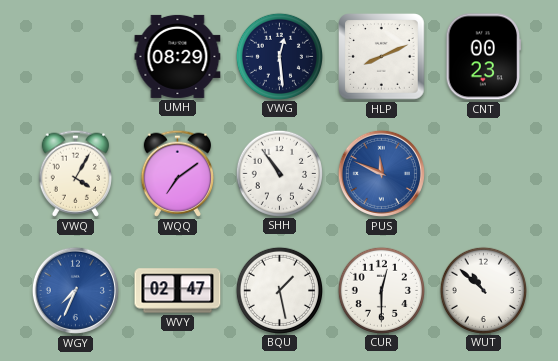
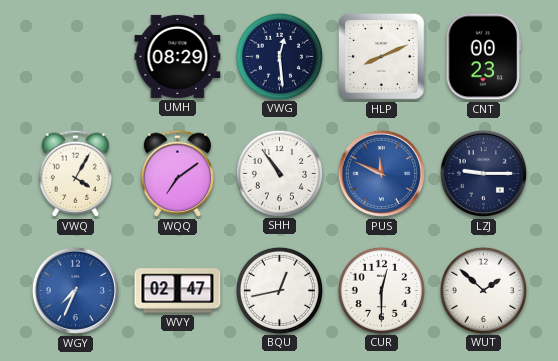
LZJ: none -> 9:15 (483, 173)
BQU: 1:28 -> 12:43 (279, 290)
WUT: 10:52 -> 1:52 (483, 290)
